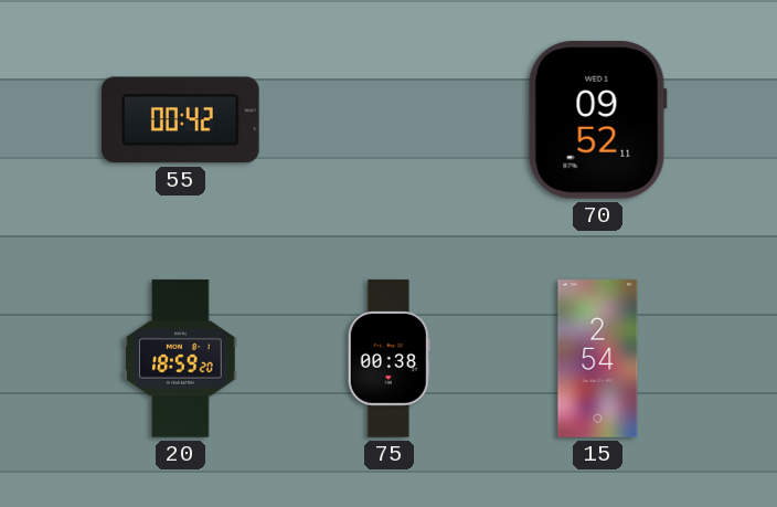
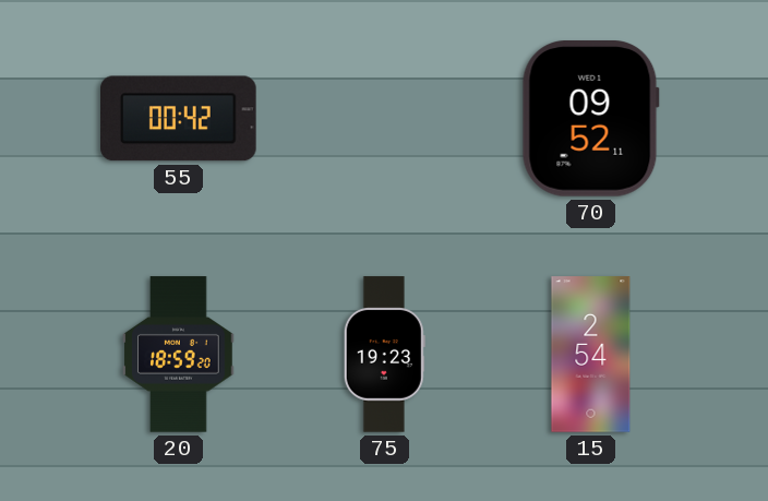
75: 00:38 -> 19:23 (384, 355)
